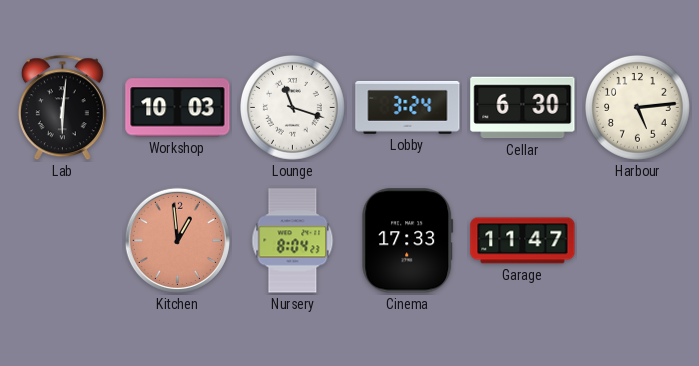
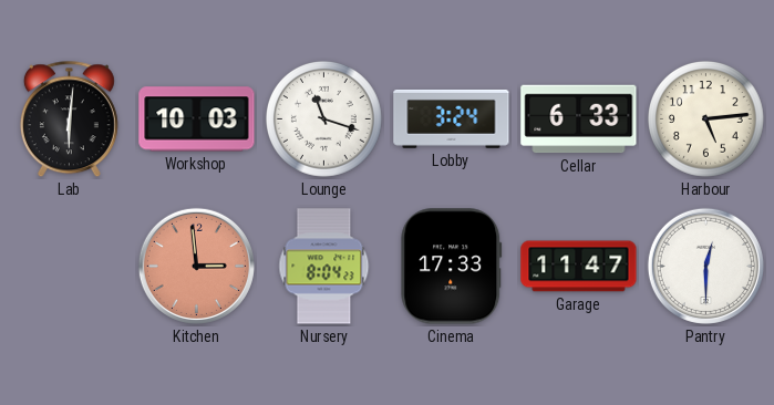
Cellar: 6:30 -> 6:33 (579, 120)
Kitchen: 12:59 -> 2:59 (196, 266)
Pantry: none -> 12:30 (705, 266)
